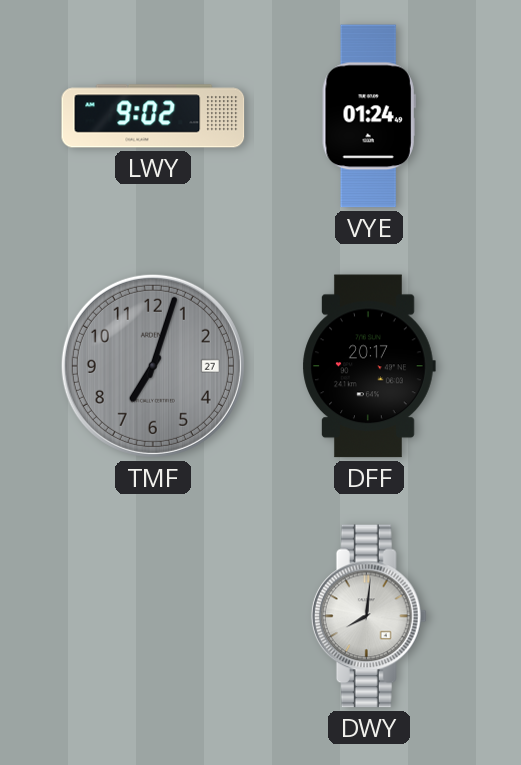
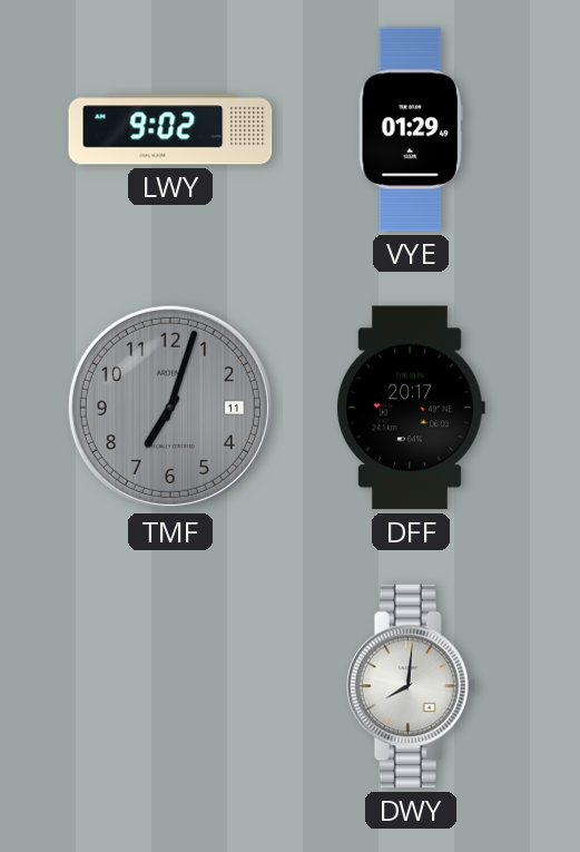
VYE: 01:24 -> 01:29 (411, 129)
TMF date: 27 -> 11 (170, 408)
